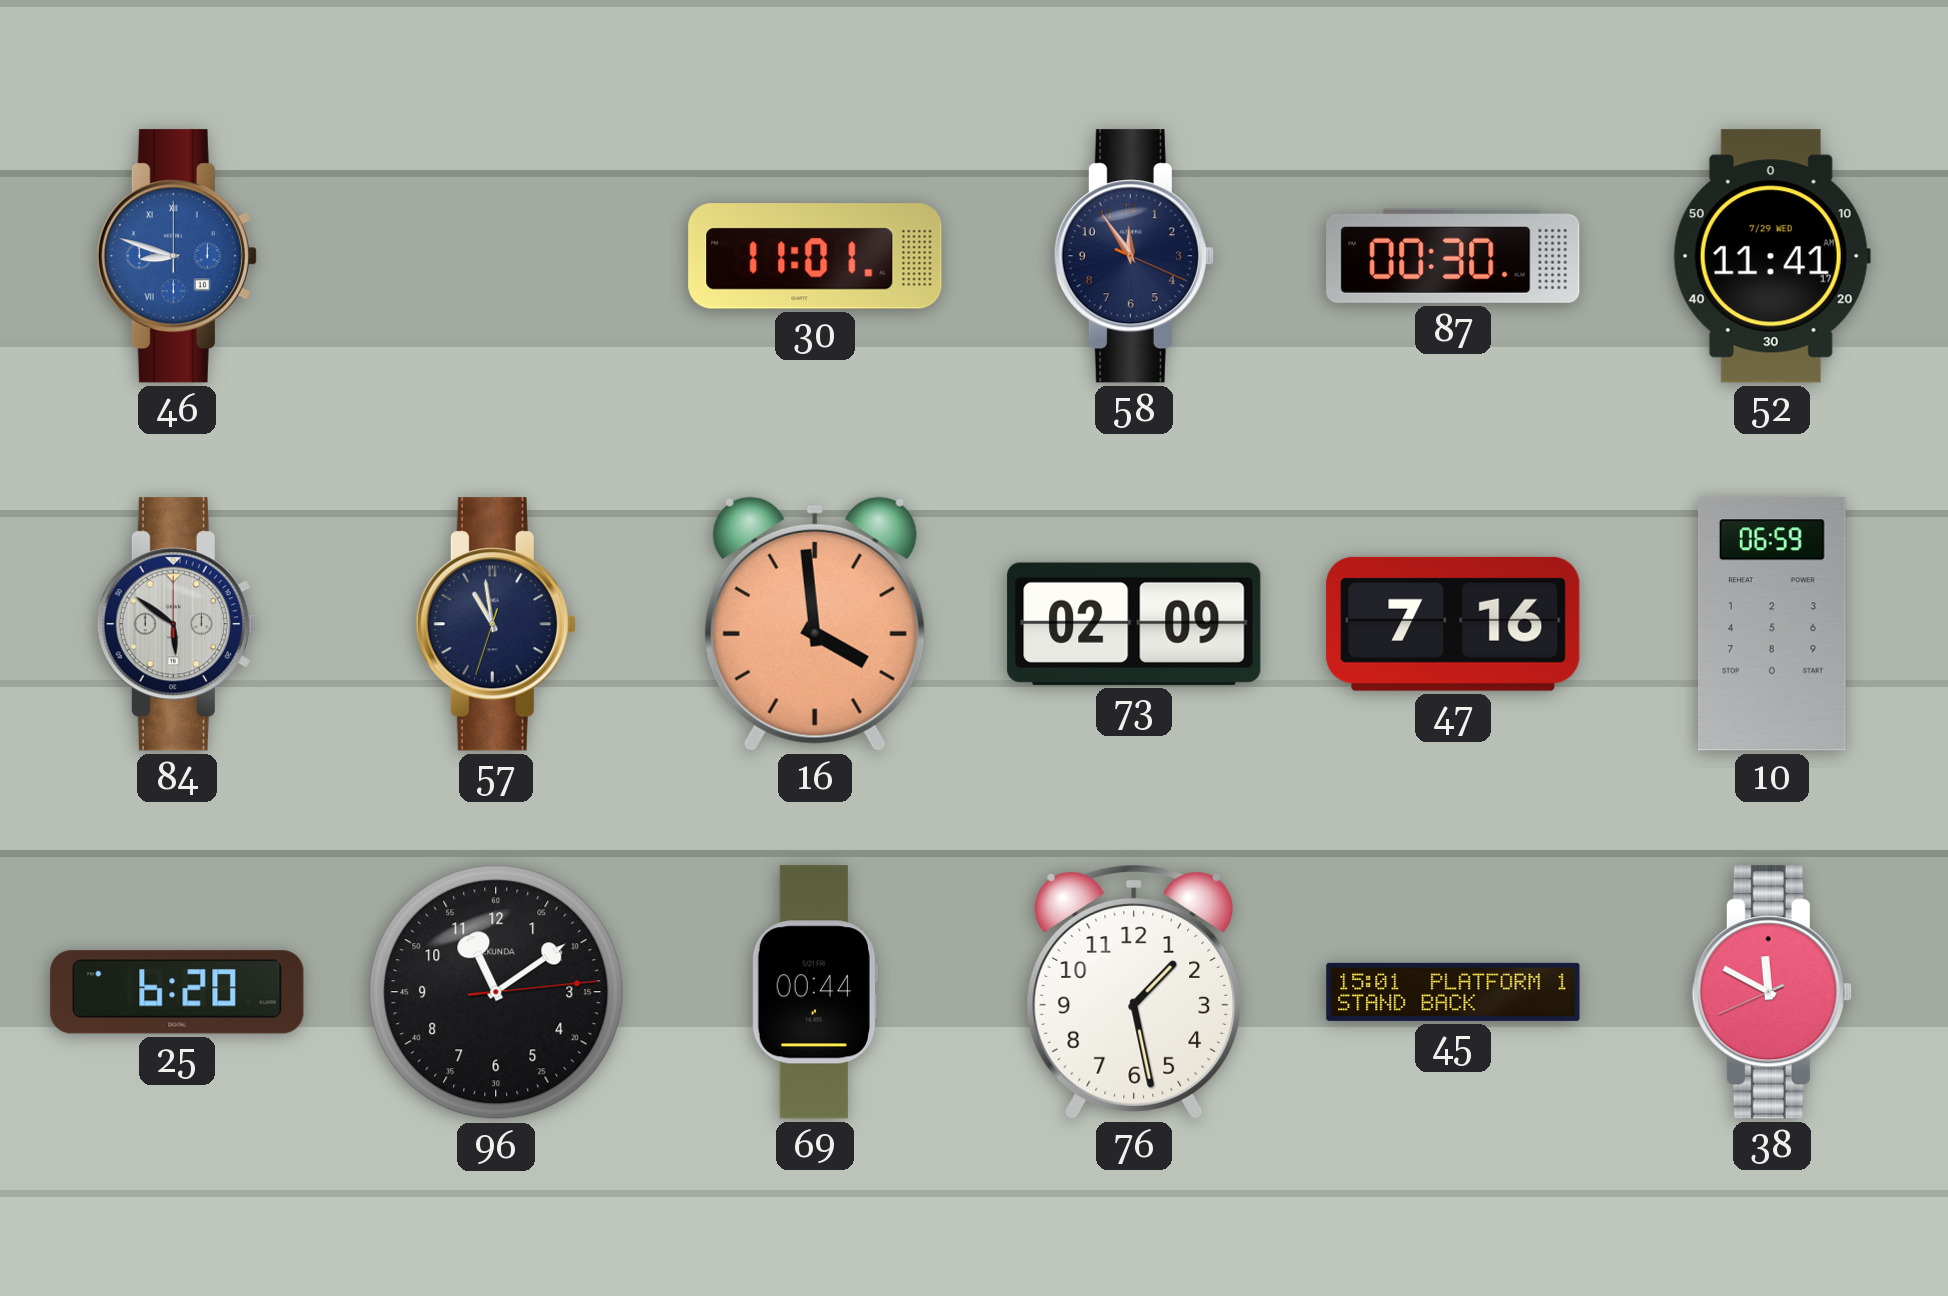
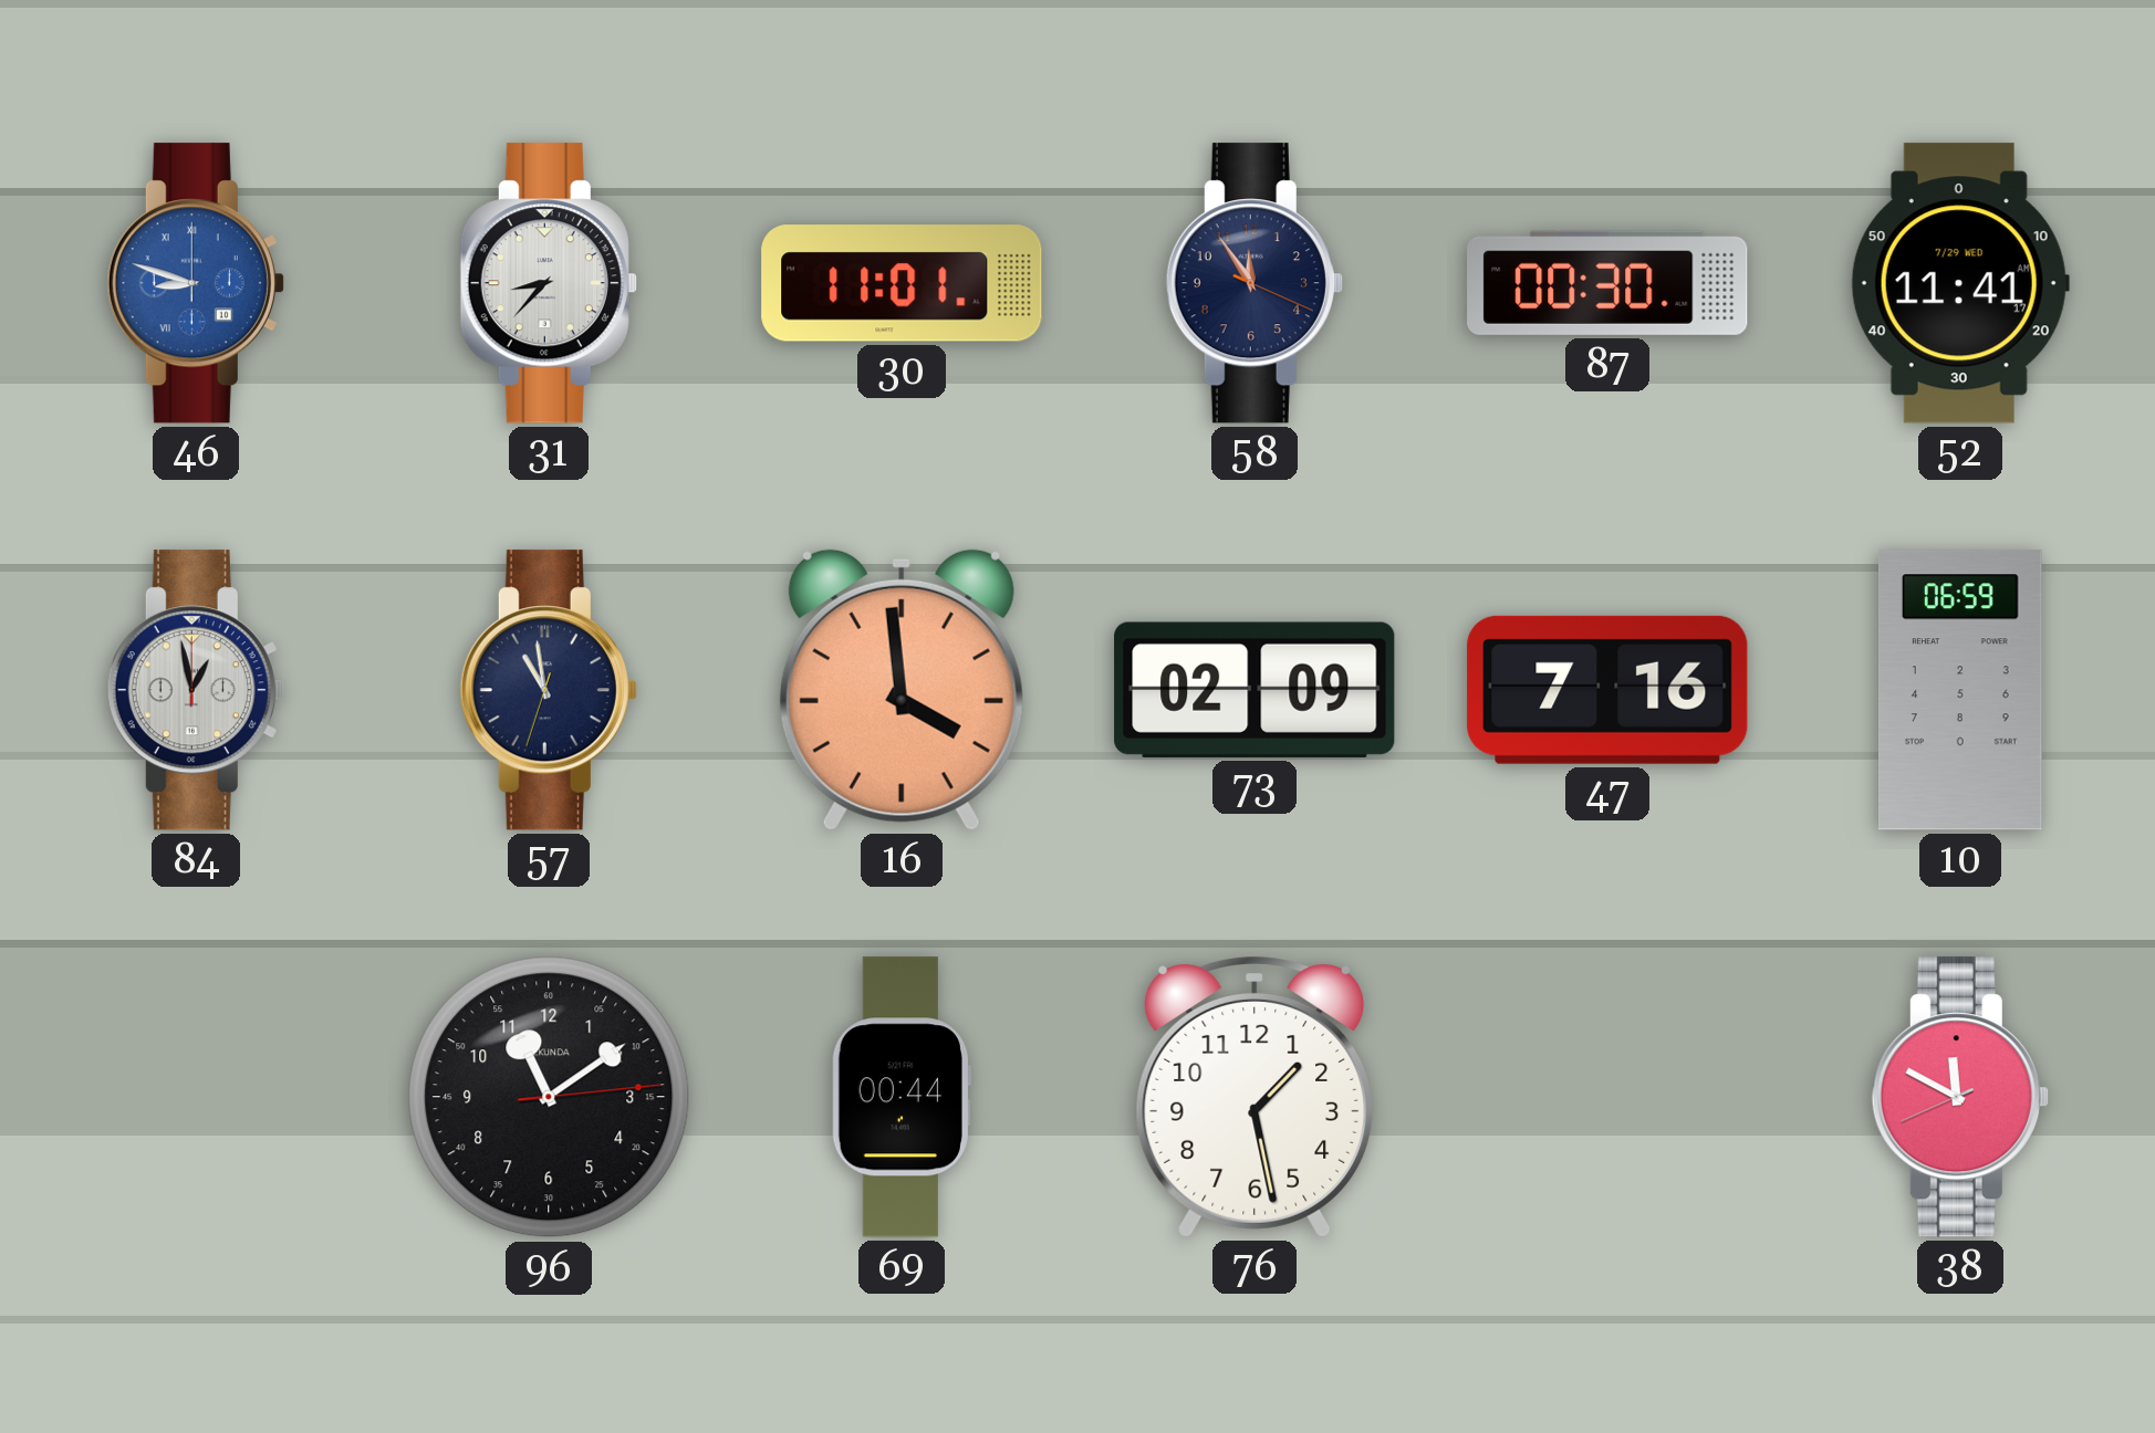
31: none -> 8:37 (549, 283)
84: 5:51 -> 12:58 (196, 690)
25: 6:20 -> none (177, 992)
45: 15:01 -> none (1453, 992)
